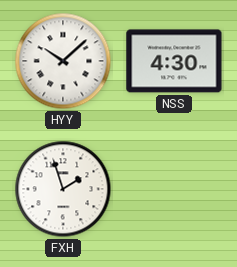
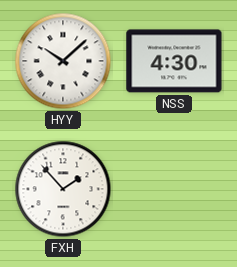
FXH: 1:57 -> 1:53 (63, 189)
